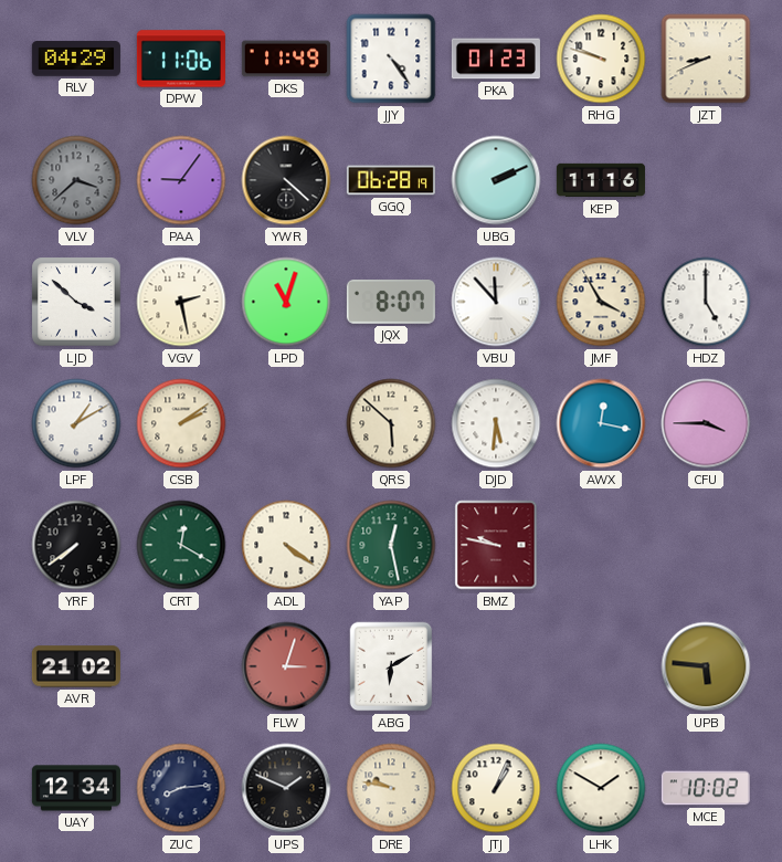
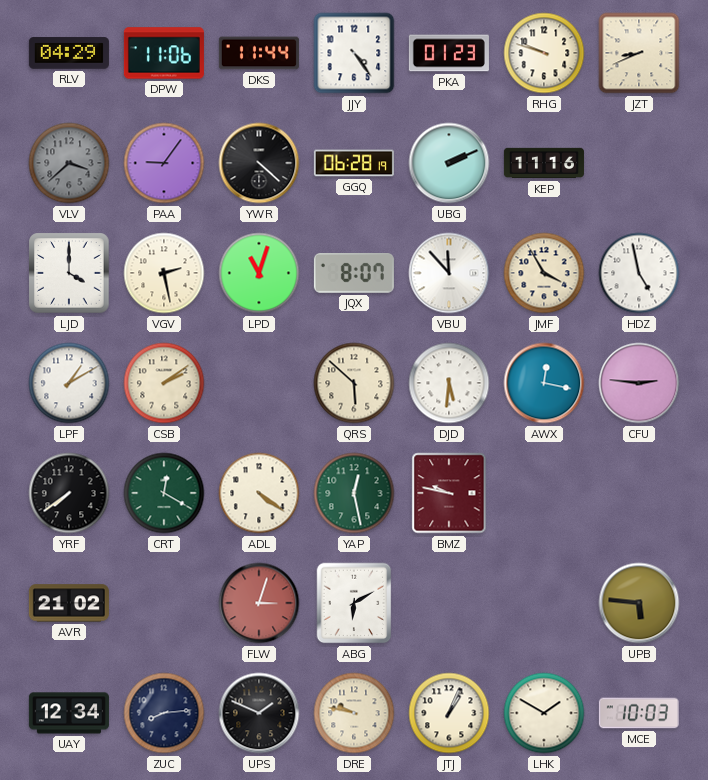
DKS: 11:49 -> 11:44 (259, 53)
LJD: 3:52 -> 4:00 (69, 273)
HDZ: 5:00 -> 4:58 (639, 273)
CFU: 3:45 -> 2:46 (639, 383)
MCE: 10:02 -> 10:03 (639, 713)
